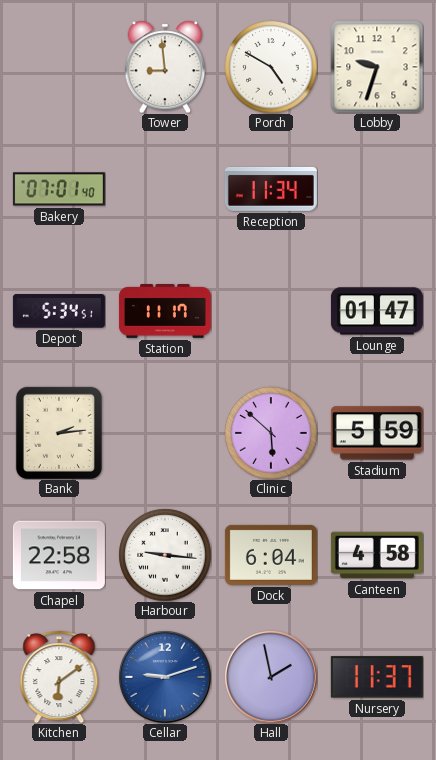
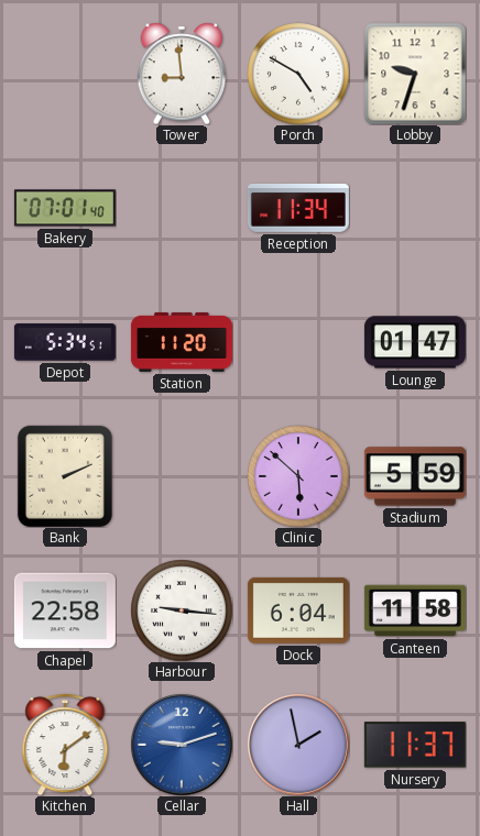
Station: 11:17 -> 11:20 (182, 343)
Bank: 2:14 -> 2:11 (65, 476)
Canteen: 4:58 -> 11:58 (415, 610)
